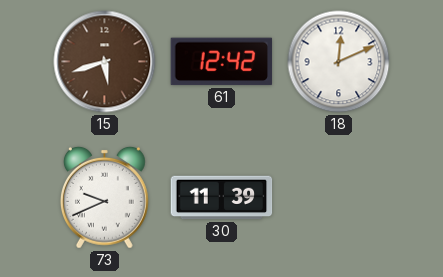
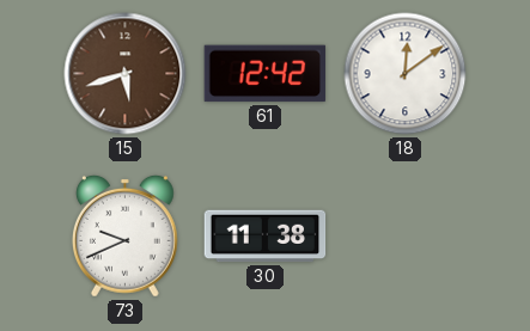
18: 12:11 -> 12:09 (406, 74)
30: 11:39 -> 11:38 (266, 237)
